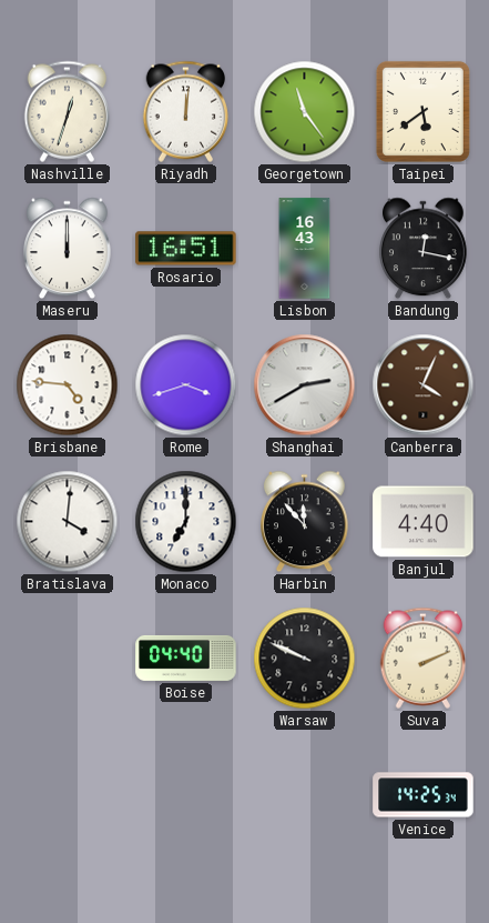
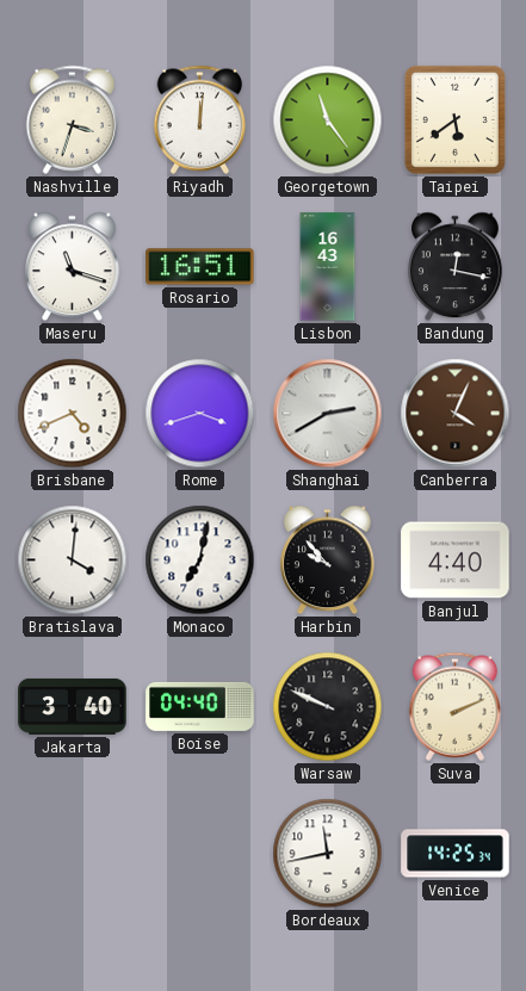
Nashville: 12:33 -> 3:33 (73, 119)
Maseru: 12:00 -> 11:18 (73, 267)
Brisbane: 4:46 -> 4:41 (73, 414)
Monaco: 7:00 -> 7:02 (200, 560)
Harbin: 11:53 -> 9:53 (328, 560)
Jakarta: none -> 3:40 (73, 706)
Bordeaux: none -> 11:43 (328, 854)
